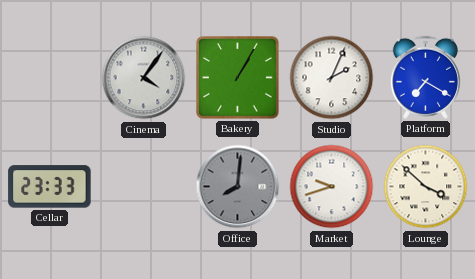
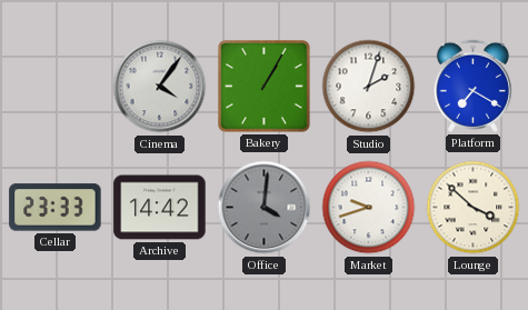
Studio: 2:04 -> 2:03 (369, 87)
Archive: none -> 14:42 (160, 208)
Office: 8:01 -> 4:01 (265, 208)
